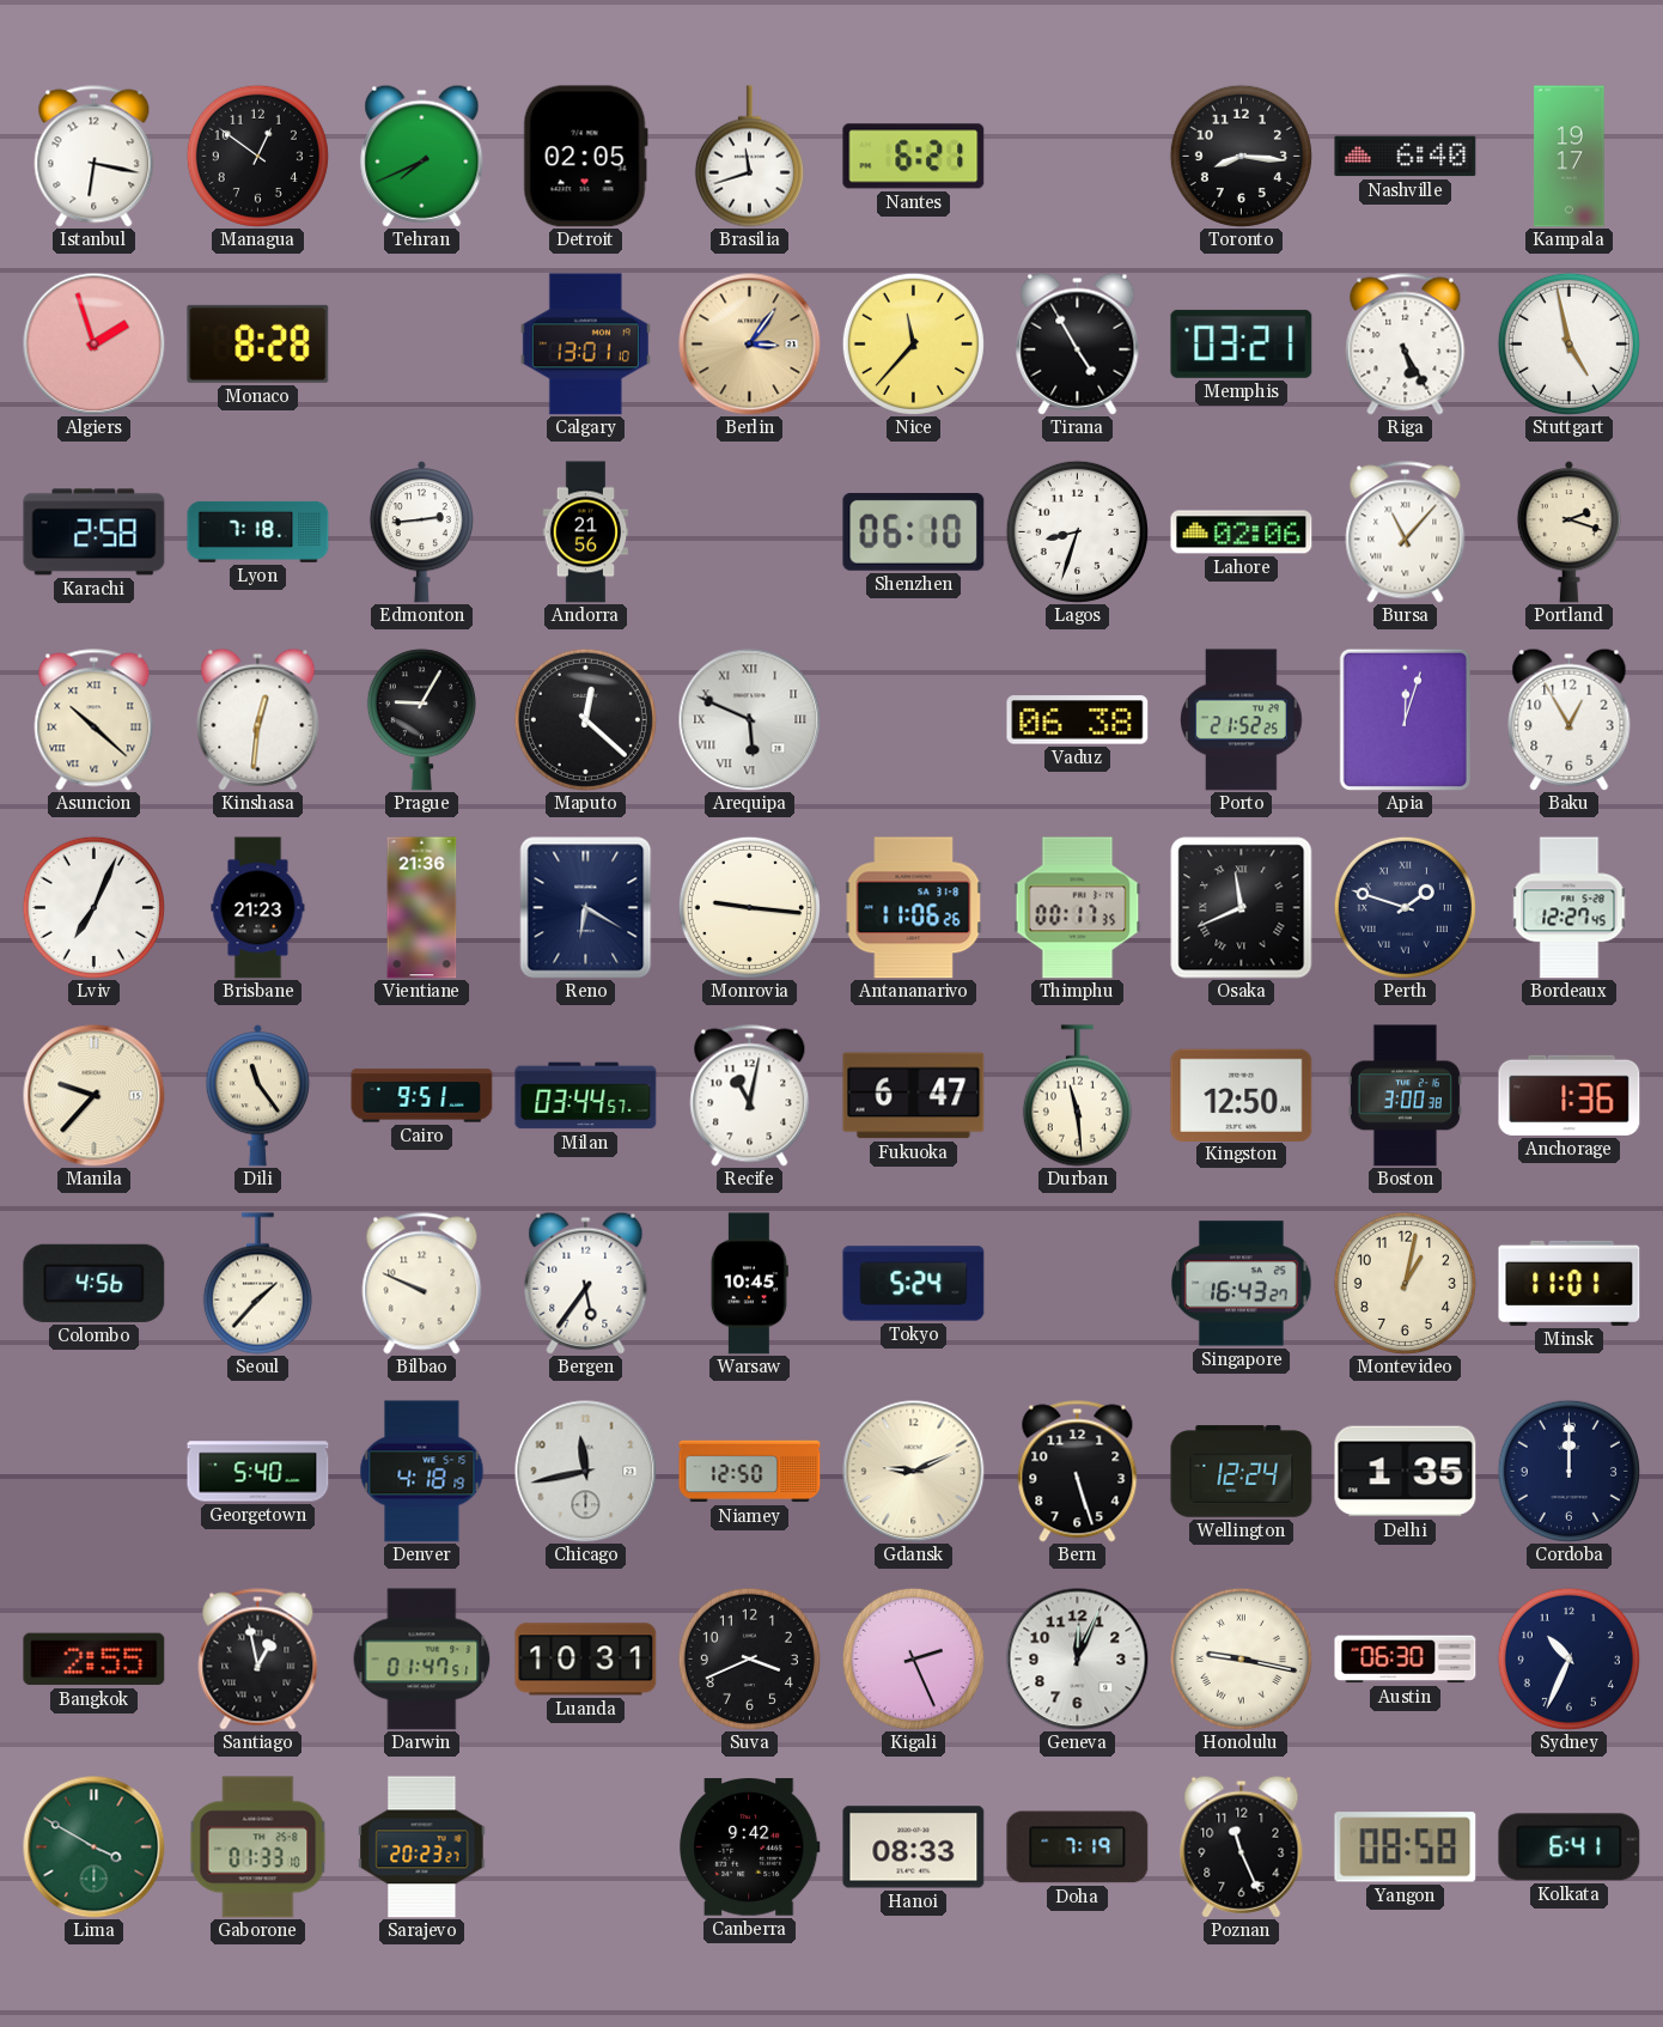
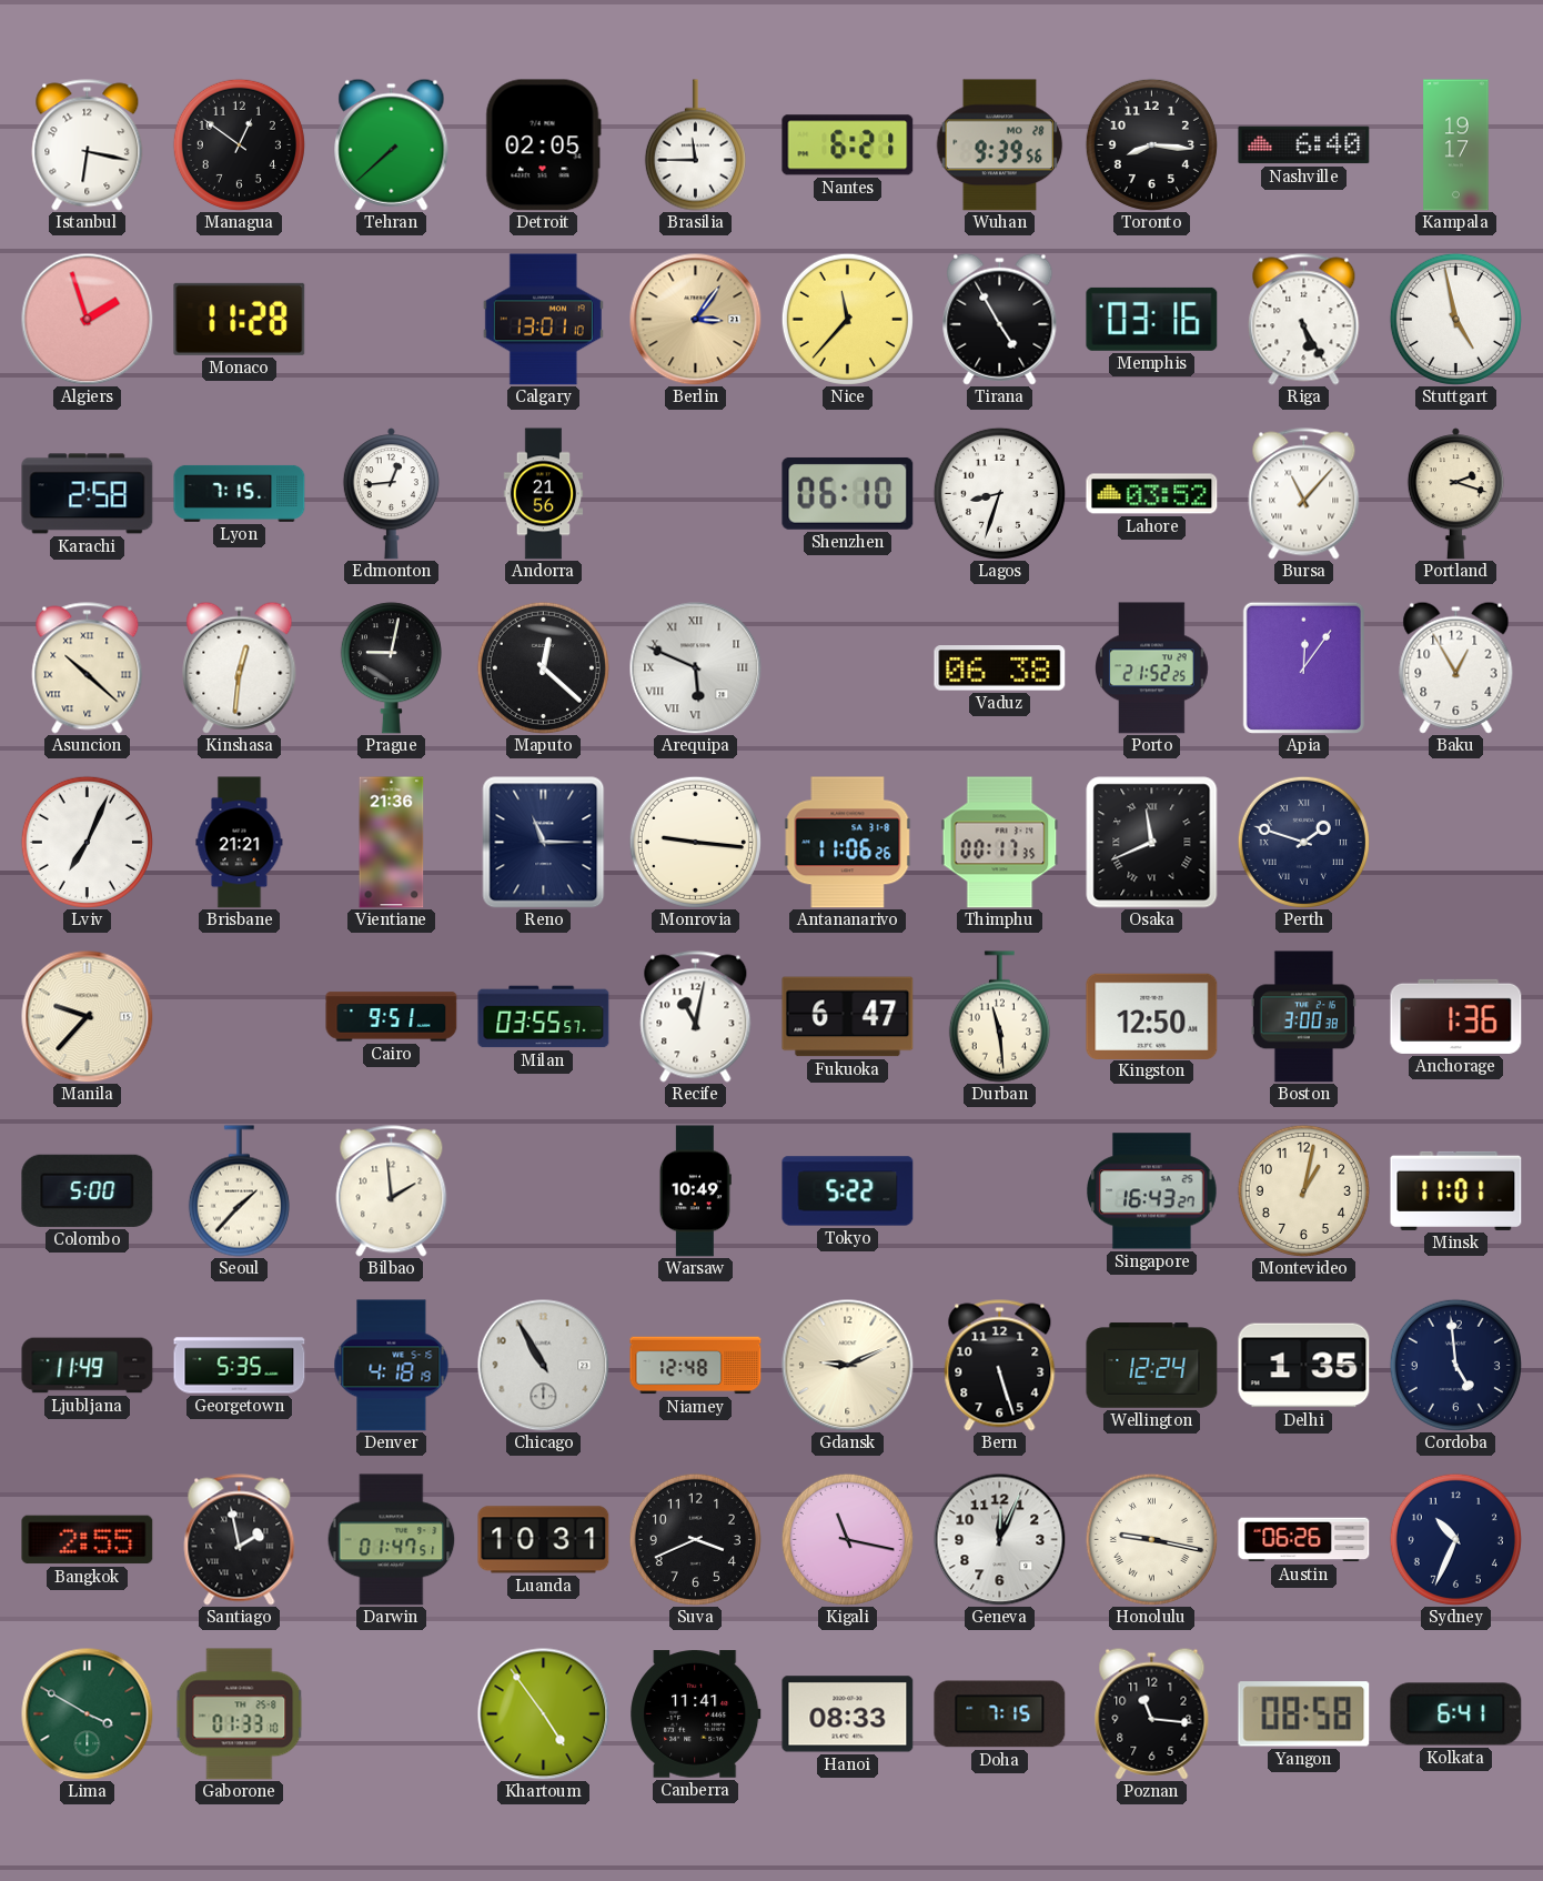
Tehran: 7:41 -> 7:38 (392, 144)
Brasilia: 11:42 -> 11:45 (695, 145)
Wuhan: none -> 9:39 (1000, 145)
Monaco: 8:28 -> 11:28 (240, 319)
Memphis: 03:21 -> 03:16 (1152, 319)
Lyon: 7:18 -> 7:15 (240, 493)
Edmonton: 2:44 -> 12:44 (391, 494)
Lahore: 02:06 -> 03:52 (1152, 494)
Prague: 9:05 -> 9:02 (391, 668)
Apia: 12:03 -> 12:06 (1303, 667)
Brisbane: 21:23 -> 21:21 (240, 843)
Reno: 6:20 -> 11:15 (544, 843)
Bordeaux: 12:27 -> none (1570, 908)
Dili: 11:24 -> none (257, 1096)
Milan: 03:44 -> 03:55 (544, 1017)
Colombo: 4:56 -> 5:00 (88, 1190)
Bilbao: 9:49 -> 1:59 (392, 1191)
Bergen: 5:36 -> none (586, 1283)
Warsaw: 10:45 -> 10:49 (695, 1191)
Tokyo: 5:24 -> 5:22 (848, 1191)
Ljubljana: none -> 11:49 (88, 1366)
Georgetown: 5:40 -> 5:35 (240, 1366)
Chicago: 11:43 -> 10:55 (544, 1366)
Niamey: 12:50 -> 12:48 (696, 1366)
Cordoba: 12:00 -> 4:59 (1455, 1365)
Santiago: 12:58 -> 1:58 (240, 1540)
Kigali: 2:26 -> 11:17 (847, 1539)
Austin: 06:30 -> 06:26 (1304, 1540)
Sarajevo: 20:23 -> none (422, 1848)
Khartoum: none -> 4:54 (544, 1714)
Canberra: 9:42 -> 11:41 (696, 1714)
Doha: 7:19 -> 7:15 (1000, 1714)
Poznan: 11:26 -> 11:16 (1152, 1713)
